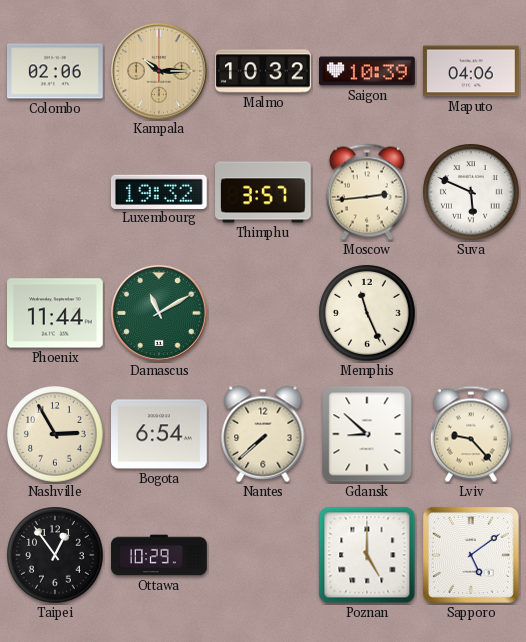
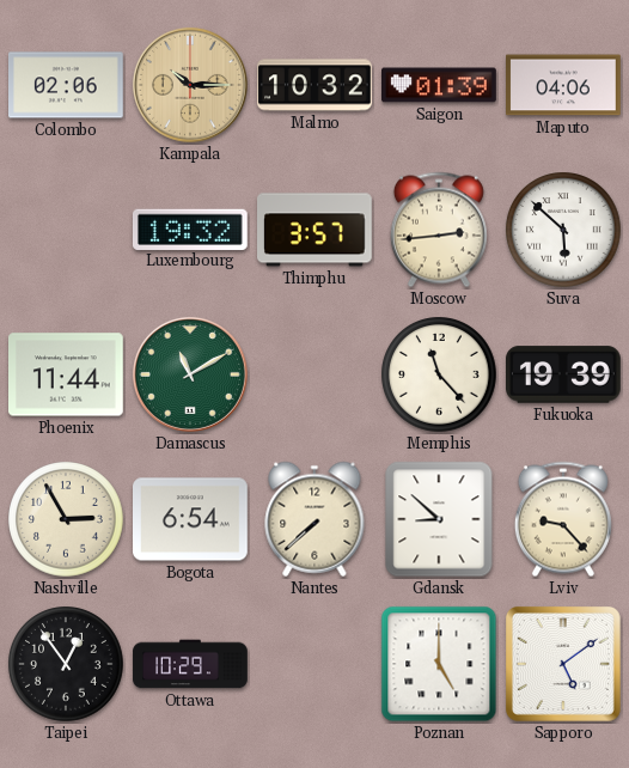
Saigon: 10:39 -> 01:39 (440, 85)
Suva: 5:49 -> 5:52 (563, 230)
Memphis: 11:26 -> 11:23 (439, 374)
Fukuoka: none -> 19:39 (564, 374)
